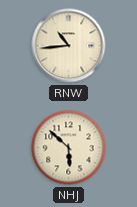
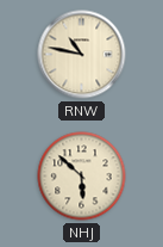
RNW: 10:44 -> 10:47 (82, 55)
